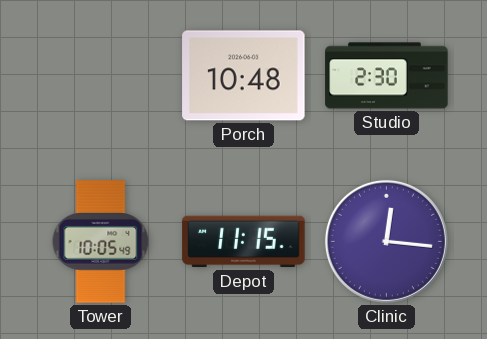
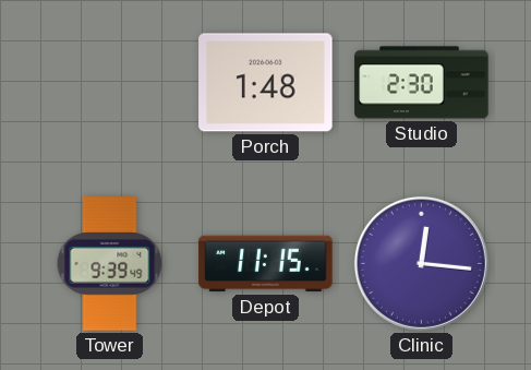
Porch: 10:48 -> 1:48 (266, 83)
Tower: 10:05 -> 9:39 (110, 264)
